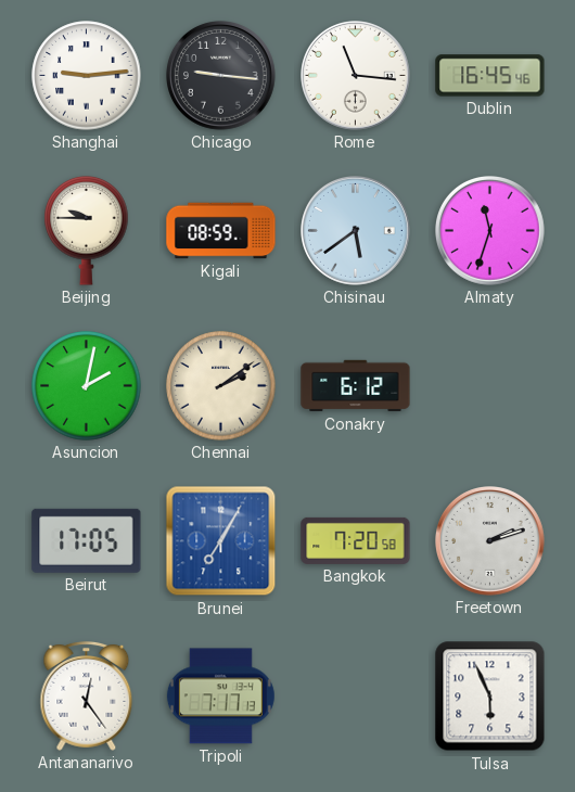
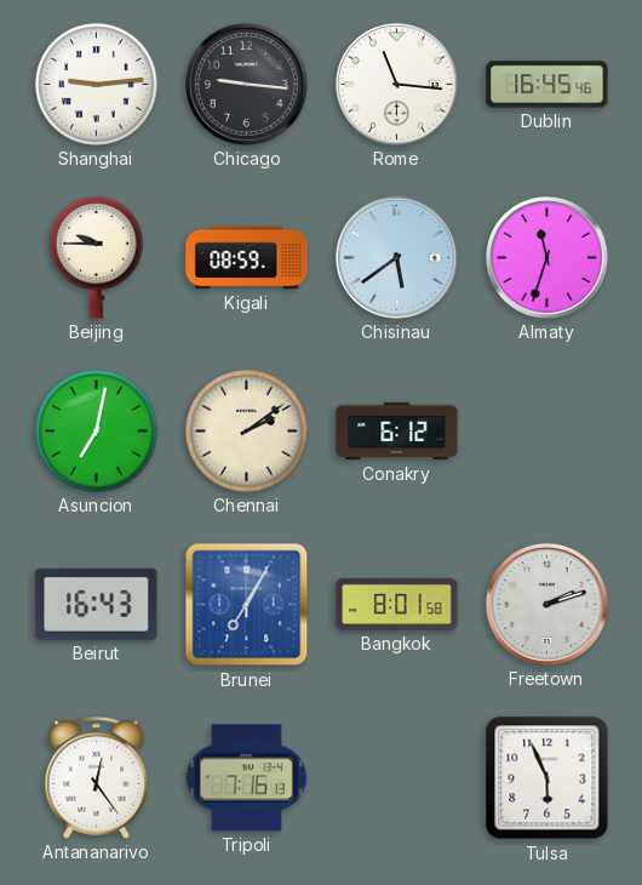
Asuncion: 2:02 -> 7:02 (97, 432)
Beirut: 17:05 -> 16:43 (97, 604)
Bangkok: 7:20 -> 8:01 (397, 604)
Tripoli: 7:17 -> 7:16 (246, 778)
